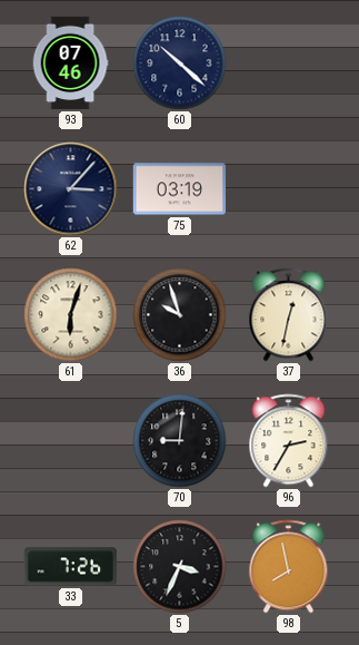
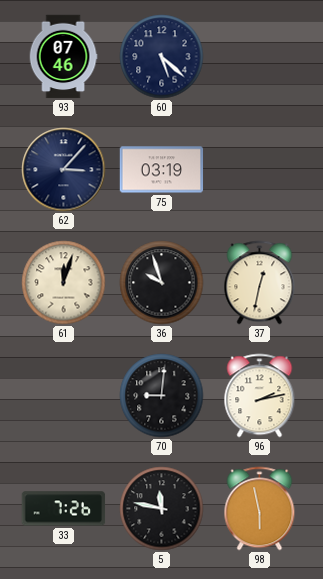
60: 10:22 -> 5:22 (162, 57)
61: 6:03 -> 12:03 (64, 283)
96: 2:35 -> 2:13 (260, 396)
5: 3:34 -> 11:47 (162, 509)
98: 7:58 -> 5:58 (260, 509)
